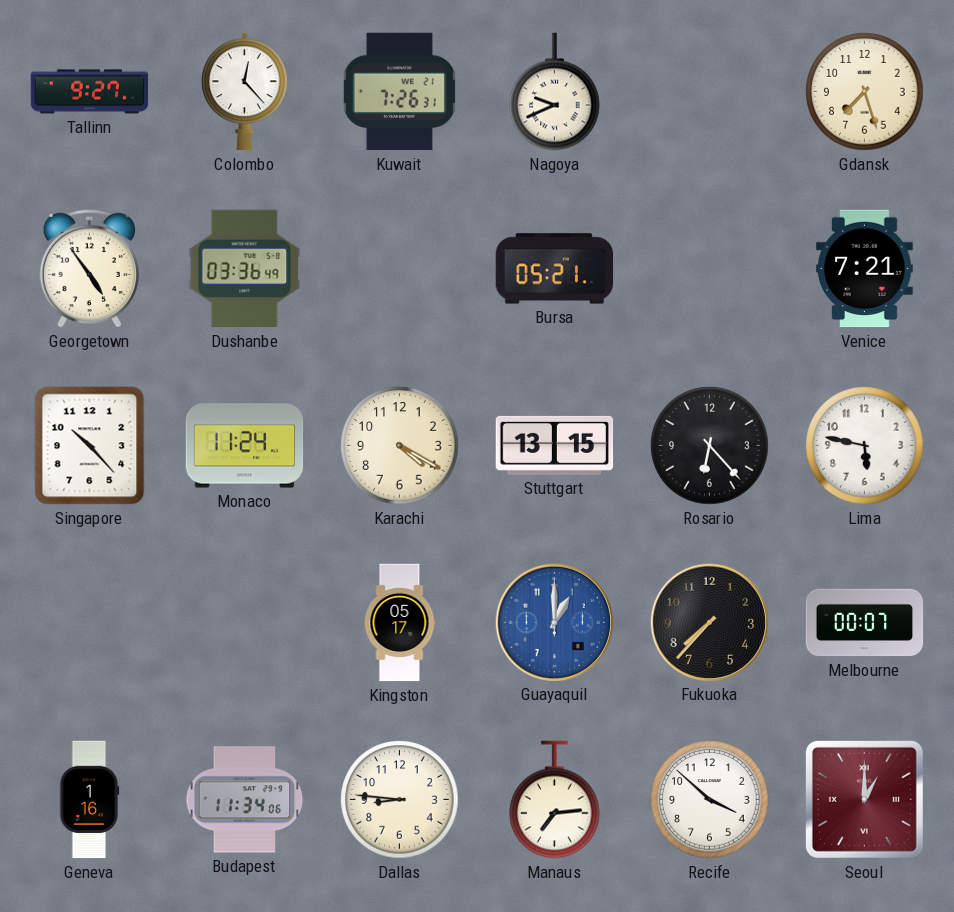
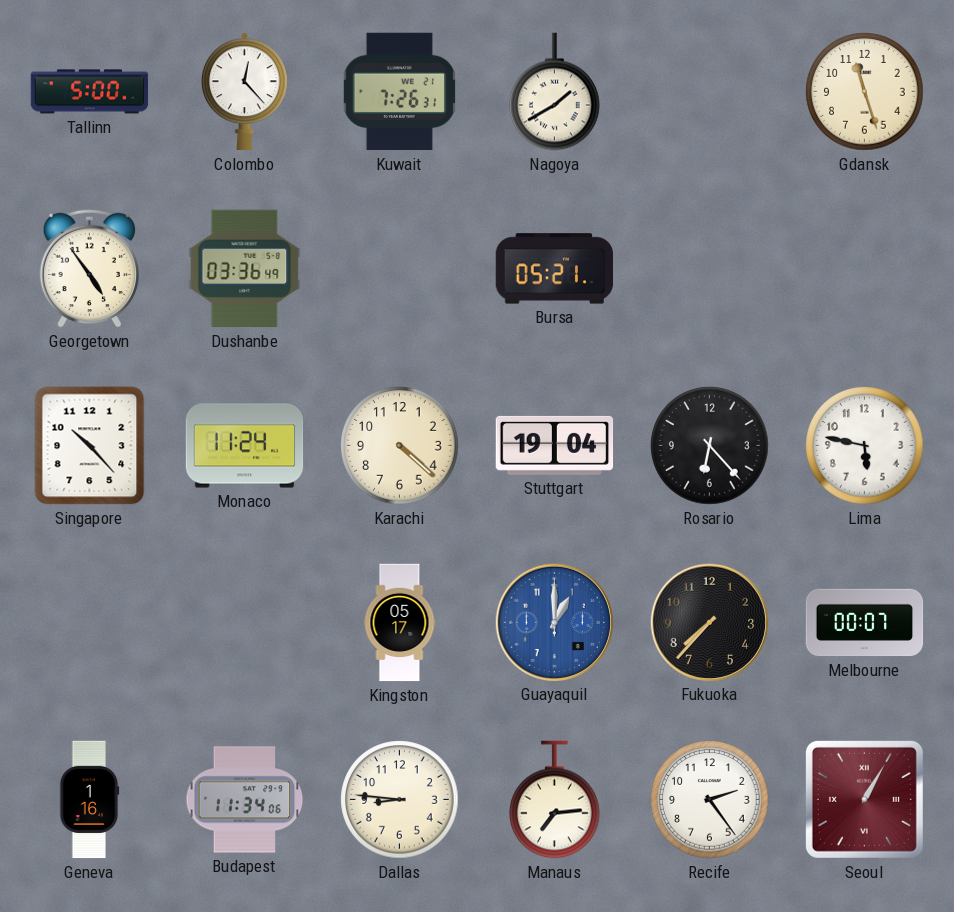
Tallinn: 9:27 -> 5:00 (90, 92)
Nagoya: 9:41 -> 1:40 (555, 92)
Gdansk: 7:27 -> 11:27 (865, 92)
Venice: 7:21 -> none (865, 269)
Karachi: 4:20 -> 4:22 (400, 446)
Stuttgart: 13:15 -> 19:04 (555, 445)
Recife: 3:52 -> 2:24 (710, 800)
Seoul: 1:00 -> 1:05 (864, 799)
